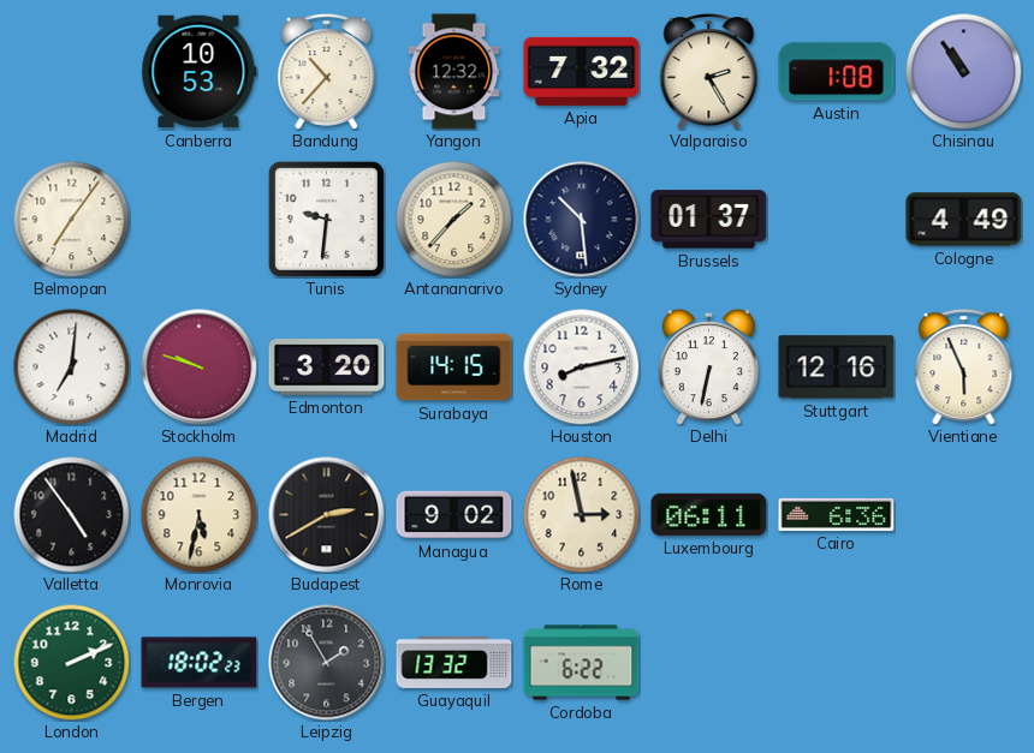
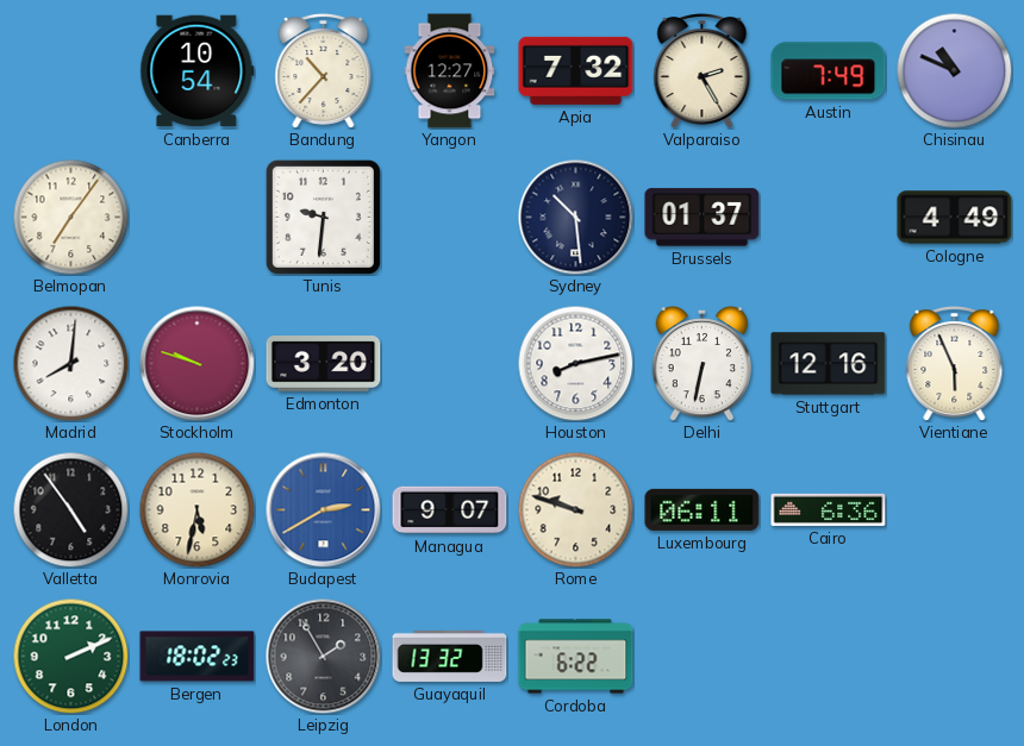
Canberra: 10:53 -> 10:54 (198, 71)
Yangon: 12:32 -> 12:27 (450, 71)
Austin: 1:08 -> 7:49 (829, 71)
Chisinau: 10:54 -> 10:49 (954, 70)
Antananarivo: 1:37 -> none (453, 219)
Madrid: 7:01 -> 8:01 (70, 363)
Surabaya: 14:15 -> none (454, 367)
Budapest dial: black -> blue (324, 510)
Managua: 9:02 -> 9:07 (450, 510)
Rome: 2:58 -> 9:48 (575, 509)
